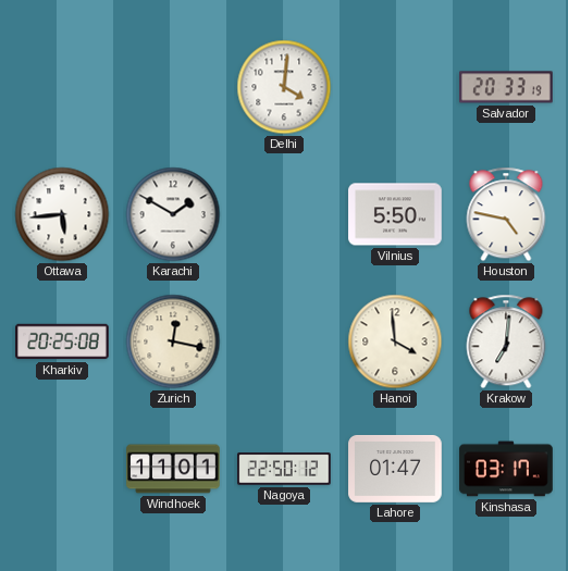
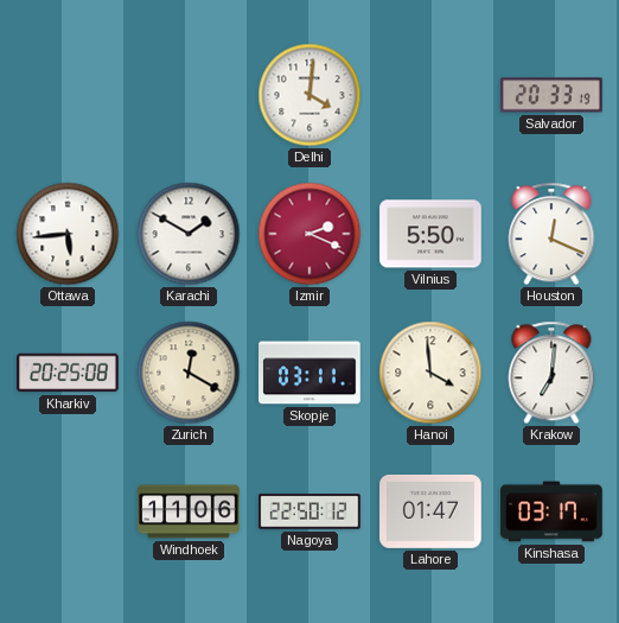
Izmir: none -> 2:19 (309, 234)
Houston: 4:47 -> 12:19 (551, 234)
Zurich: 12:17 -> 12:20 (189, 373)
Skopje: none -> 03:11 (309, 373)
Windhoek: 11:01 -> 11:06 (189, 511)
